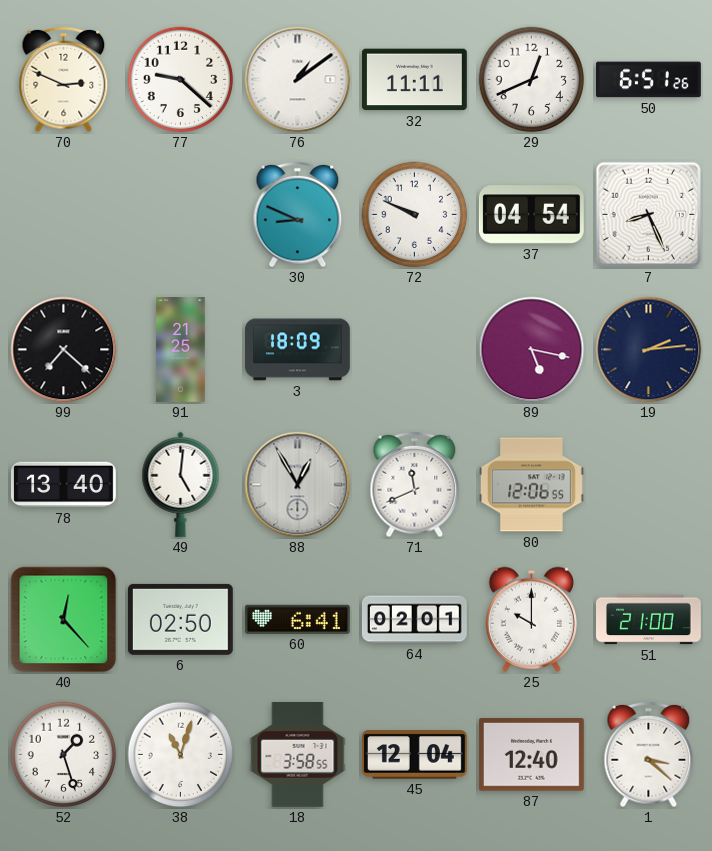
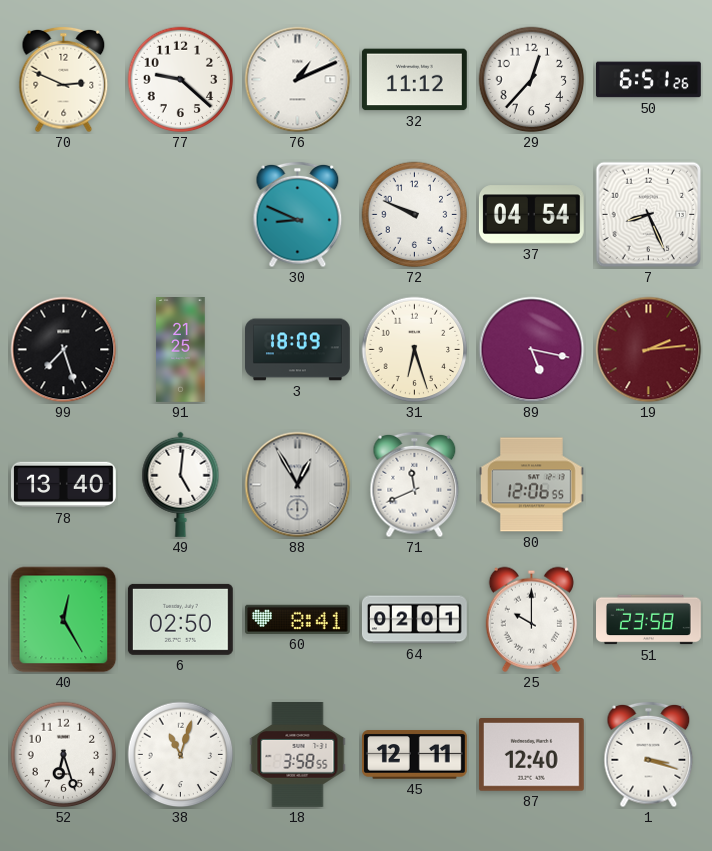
76: 1:09 -> 1:11 (298, 80)
32: 11:11 -> 11:12 (414, 80)
29: 12:41 -> 12:37 (532, 80)
99: 7:22 -> 7:27 (64, 350)
31: none -> 6:27 (415, 350)
19 dial: navy -> burgundy (649, 350)
40: 12:23 -> 12:25 (64, 620)
60: 6:41 -> 8:41 (297, 619)
51: 21:00 -> 23:58 (649, 620)
52: 1:27 -> 6:27 (64, 755)
45: 12:04 -> 12:11 (414, 755)
1: 3:22 -> 3:18 (649, 755)
